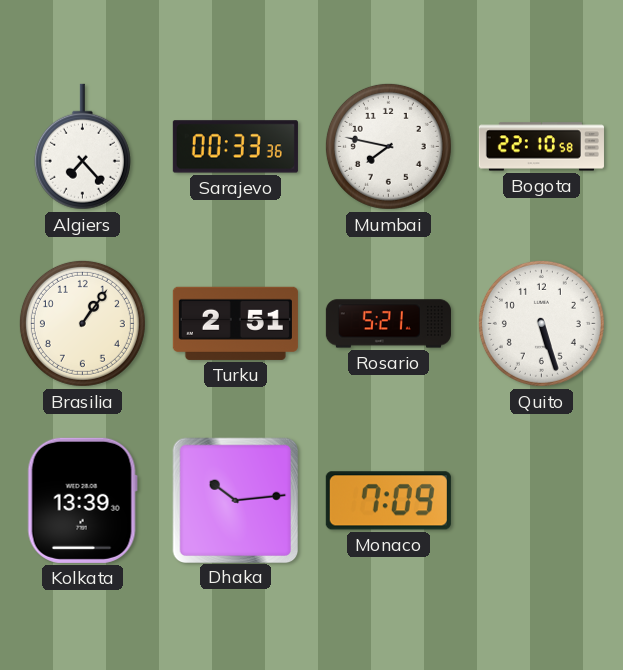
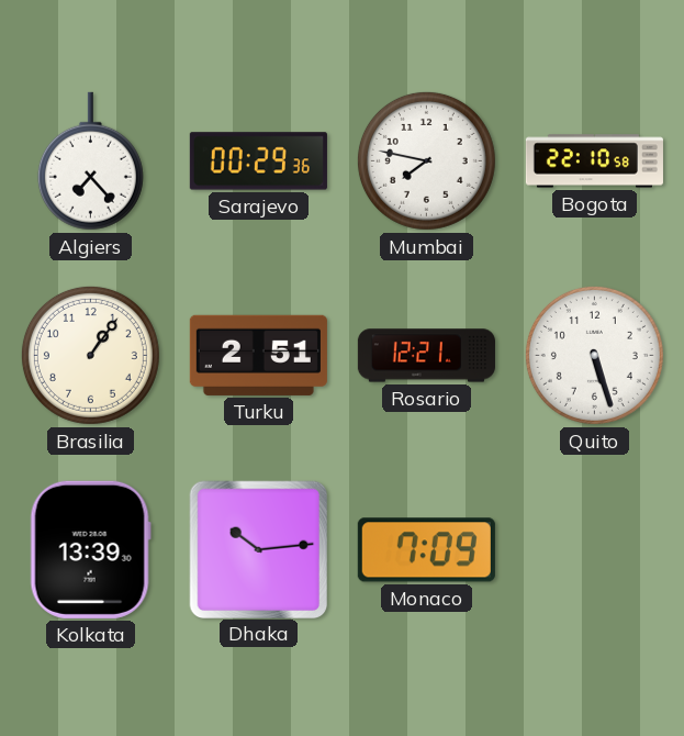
Sarajevo: 00:33 -> 00:29 (258, 161)
Rosario: 5:21 -> 12:21 (426, 356)
